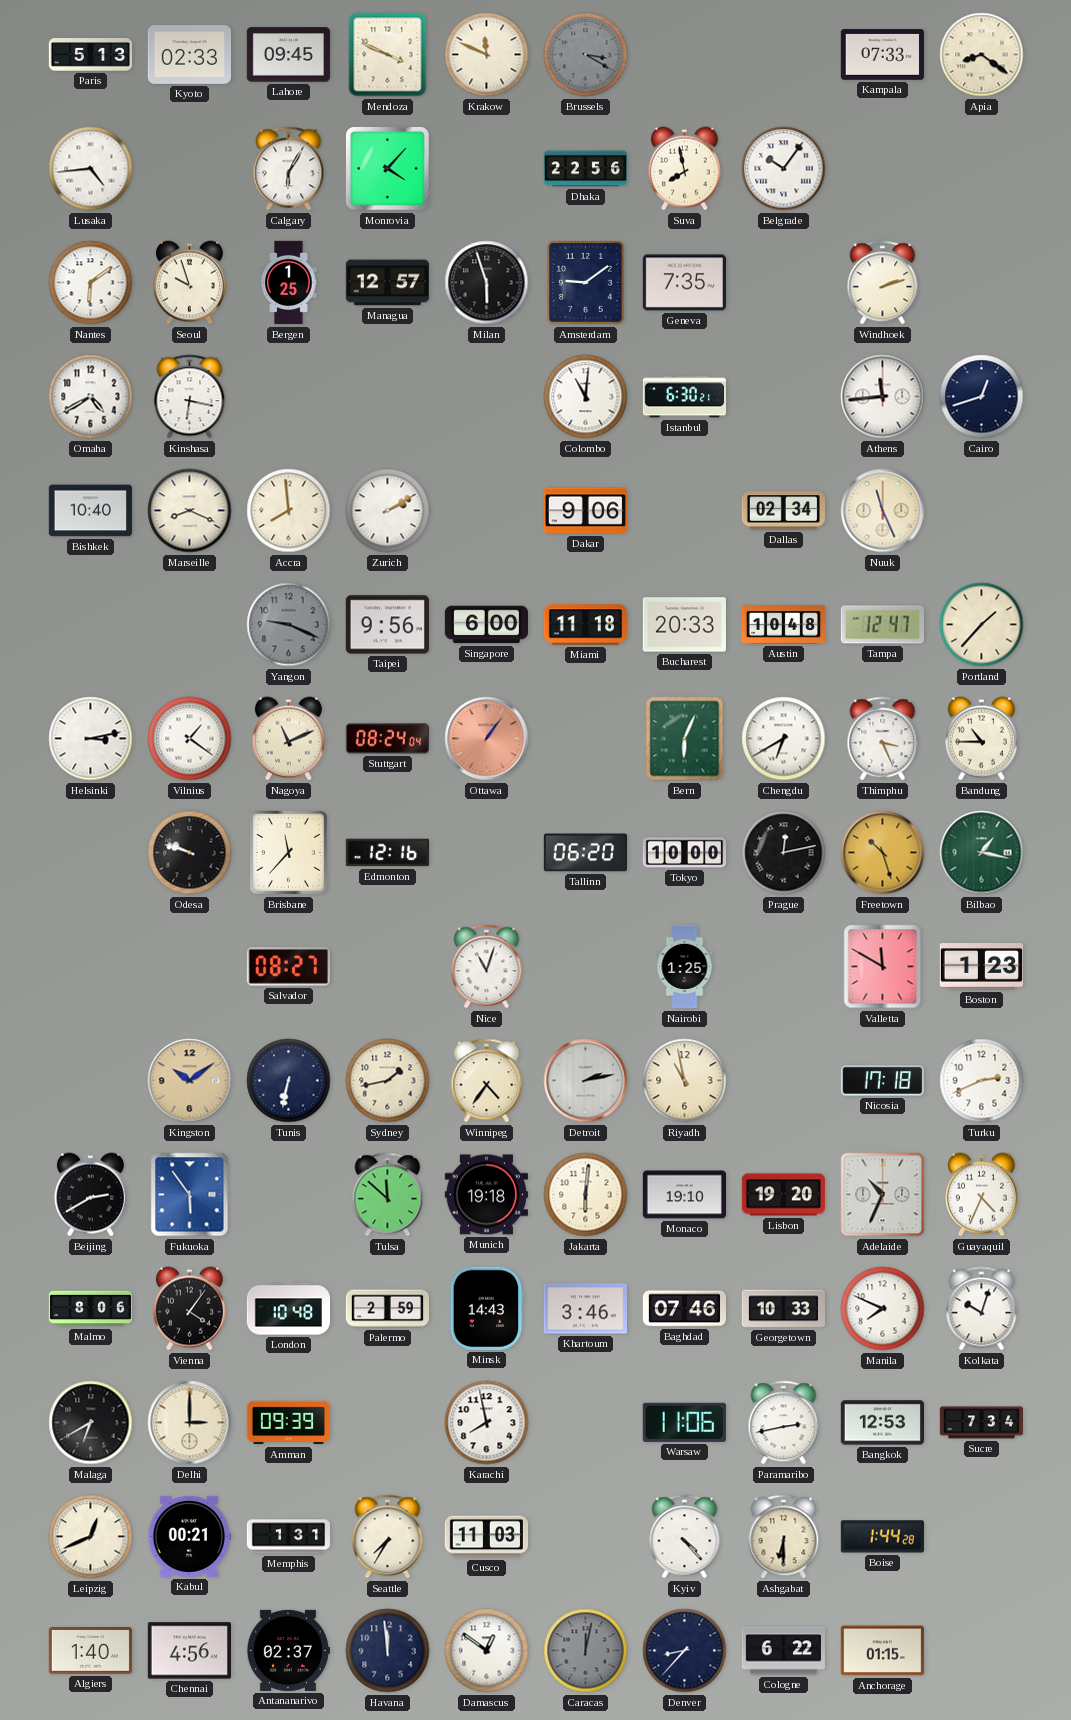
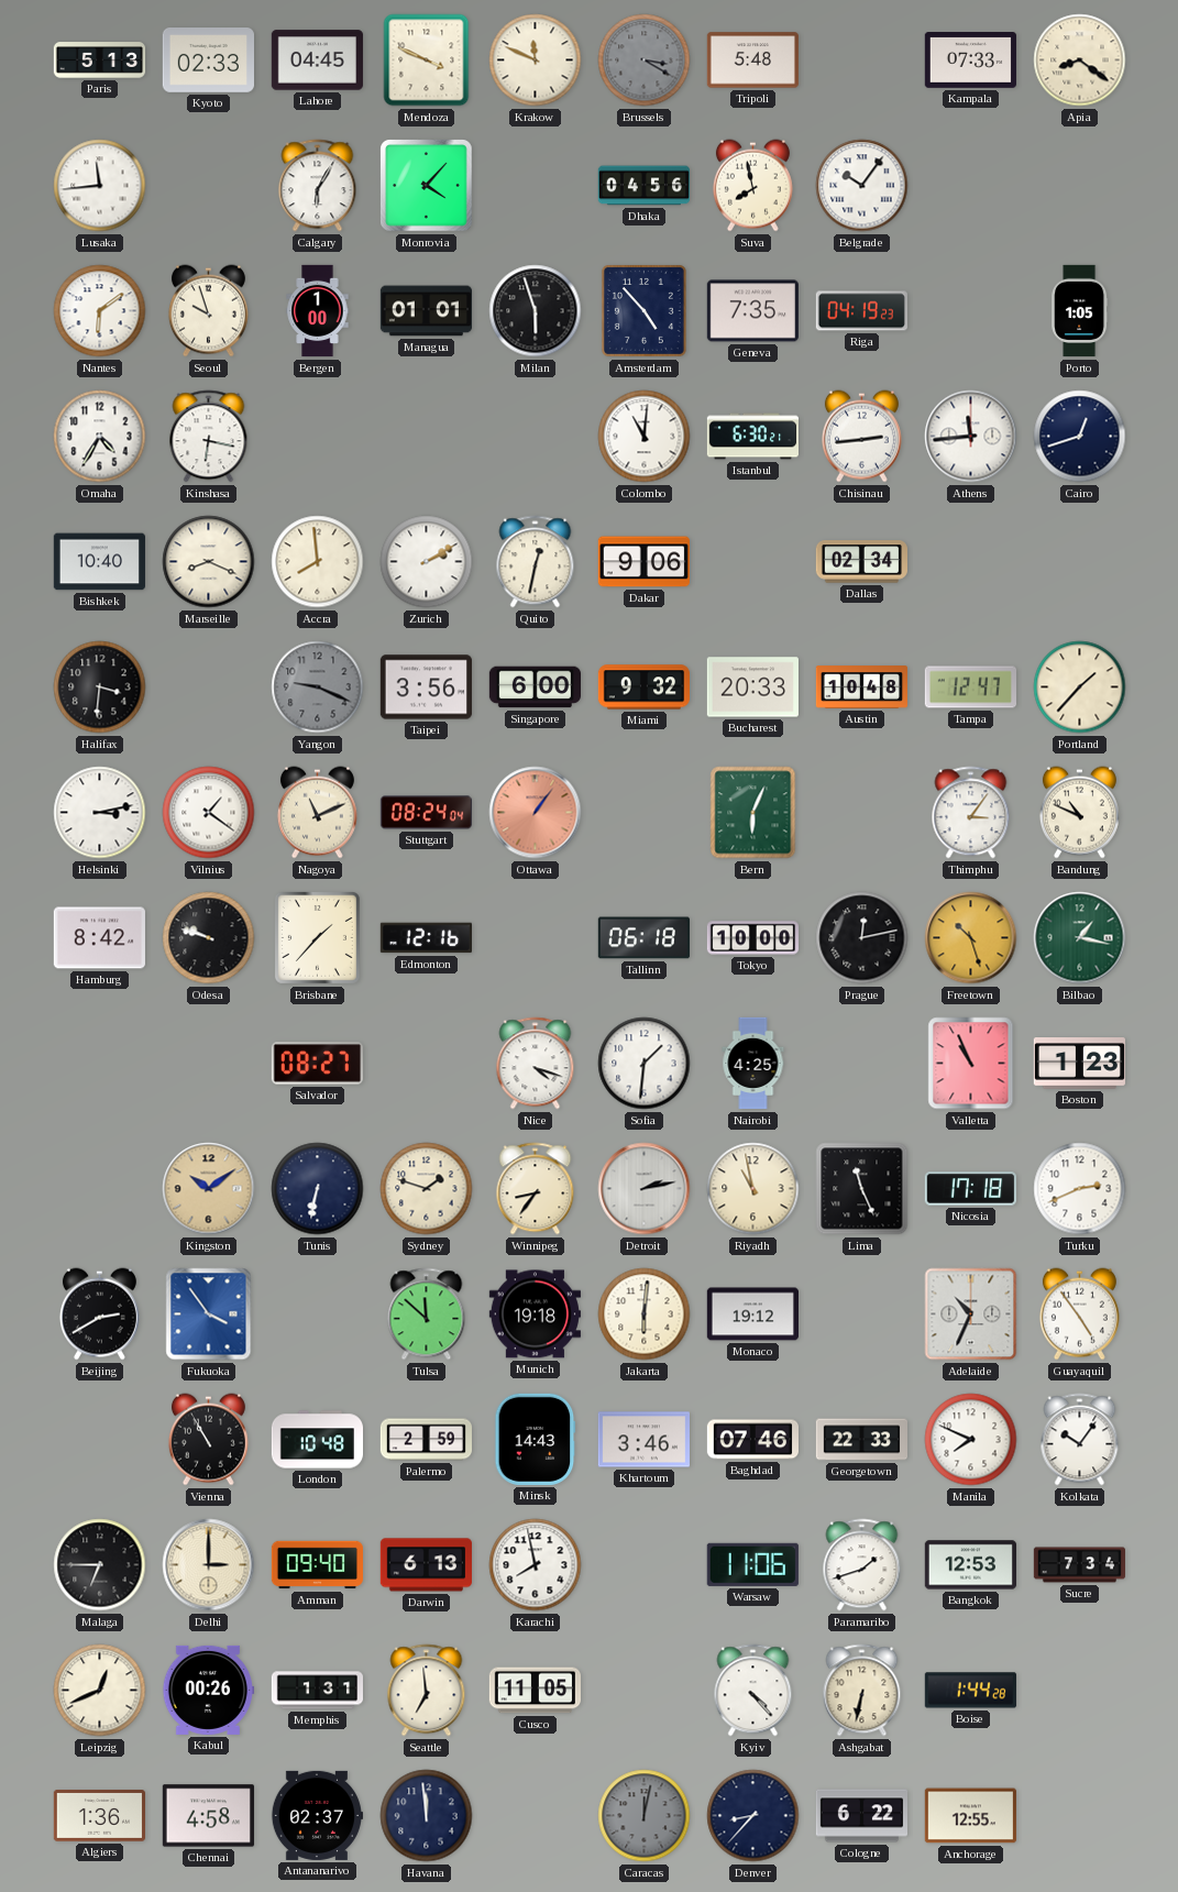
Lahore: 09:45 -> 04:45 (317, 61)
Tripoli: none -> 5:48 (752, 61)
Lusaka: 4:44 -> 11:44 (100, 186)
Dhaka: 22:56 -> 04:56 (643, 186)
Bergen: 1:25 -> 1:00 (318, 311)
Managua: 12:57 -> 01:01 (426, 311)
Amsterdam: 9:09 -> 4:53 (643, 310)
Riga: none -> 04:19 (861, 311)
Windhoek: 2:12 -> none (883, 283)
Porto: none -> 1:05 (1080, 311)
Omaha: 4:40 -> 4:35 (100, 437)
Chisinau: none -> 2:44 (861, 437)
Quito: none -> 12:32 (536, 562)
Nuuk: 11:26 -> none (883, 511)
Halifax: none -> 3:31 (100, 687)
Taipei: 9:56 -> 3:56 (426, 687)
Miami: 11:18 -> 9:32 (643, 687)
Chengdu: 6:40 -> none (784, 739)
Thimphu: 3:26 -> 3:06 (971, 813)
Bandung: 10:45 -> 10:49 (1079, 813)
Hamburg: none -> 8:42 (99, 938)
Brisbane: 11:37 -> 1:37 (317, 937)
Tallinn: 06:20 -> 06:18 (643, 938)
Nice: 11:03 -> 4:18 (536, 1064)
Sofia: none -> 1:31 (645, 1064)
Nairobi: 1:25 -> 4:25 (753, 1064)
Valletta: 11:50 -> 10:56 (971, 1064)
Sydney: 1:43 -> 1:48 (427, 1189)
Winnipeg: 4:36 -> 8:36 (536, 1189)
Lima: none -> 11:26 (862, 1189)
Fukuoka: 5:54 -> 3:54 (209, 1314)
Monaco: 19:10 -> 19:12 (752, 1314)
Lisbon: 19:20 -> none (783, 1195)
Guayaquil: 4:34 -> 4:54 (1079, 1314)
Malmo: 8:06 -> none (90, 1309)
Vienna: 4:06 -> 10:55 (208, 1440)
Georgetown: 10:33 -> 22:33 (861, 1440)
Kolkata: 10:03 -> 10:06 (1080, 1440)
Malaga: 6:40 -> 6:45 (100, 1565)
Amman: 09:39 -> 09:40 (317, 1565)
Darwin: none -> 6:13 (426, 1565)
Paramaribo: 2:43 -> 1:42 (862, 1565)
Kabul: 00:21 -> 00:26 (207, 1690)
Seattle: 7:35 -> 6:59 (427, 1691)
Cusco: 11:03 -> 11:05 (535, 1691)
Ashgabat: 6:30 -> 6:32 (862, 1691)
Algiers: 1:40 -> 1:36 (99, 1816)
Chennai: 4:56 -> 4:58 (208, 1816)
Damascus: 12:51 -> none (487, 1651)
Anchorage: 01:15 -> 12:55 (970, 1816)
